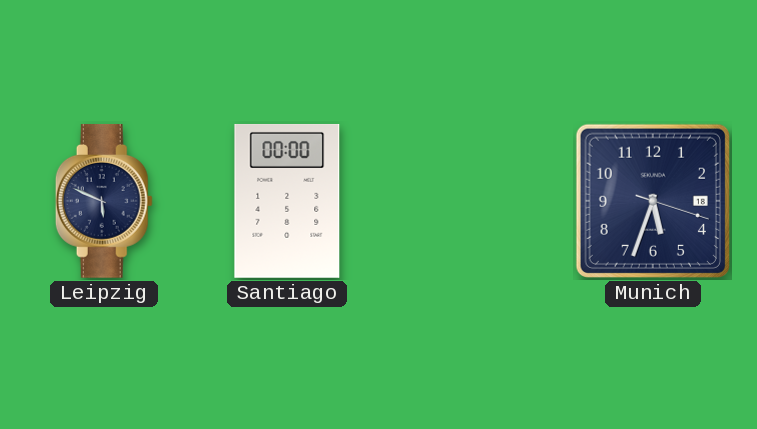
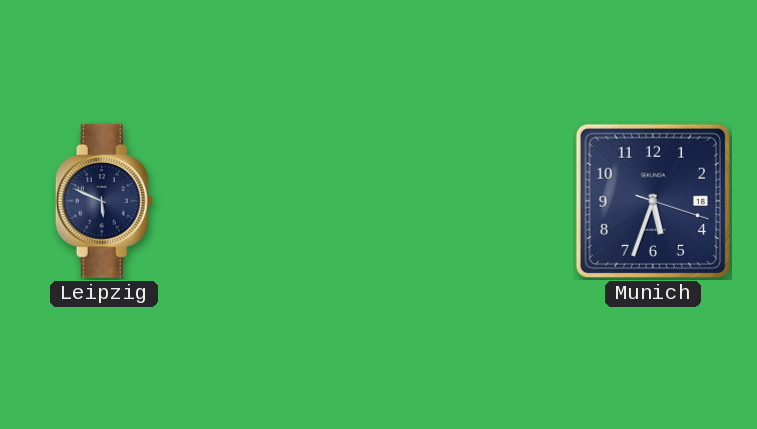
Santiago: 00:00 -> none (287, 201)
